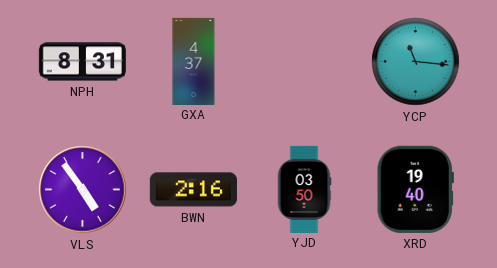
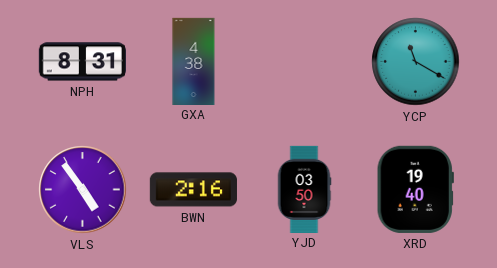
GXA: 4:37 -> 4:38 (194, 61)
YCP: 11:16 -> 11:20 (416, 62)
